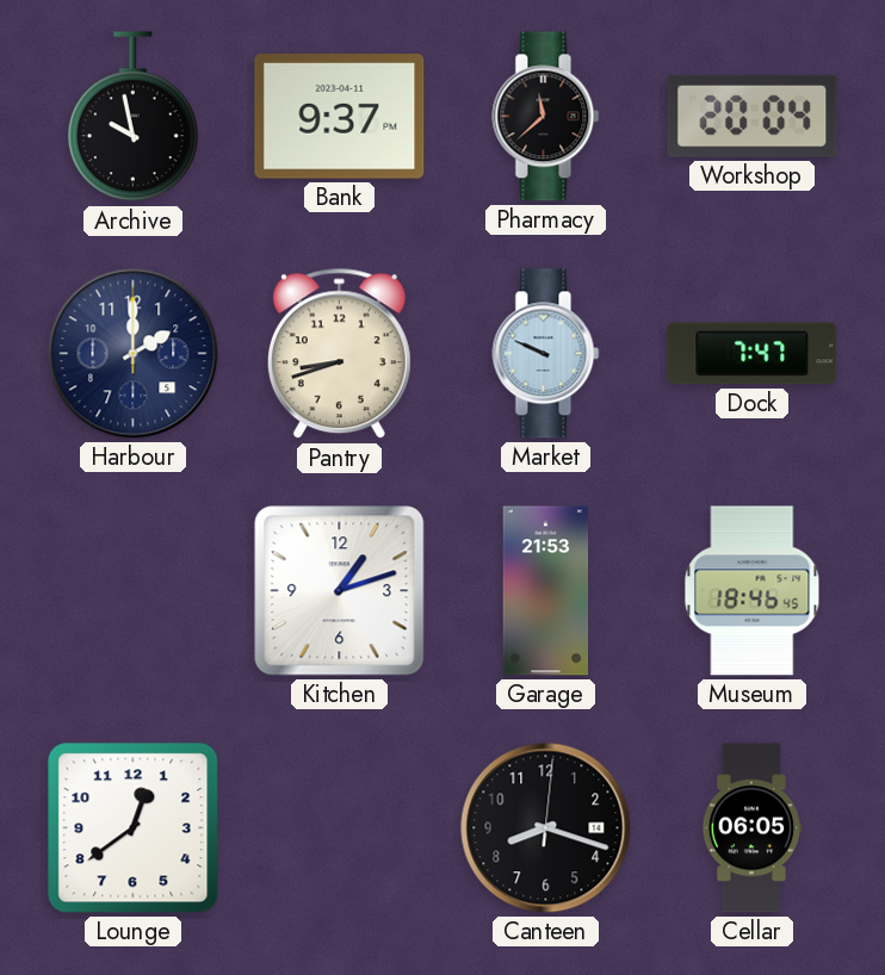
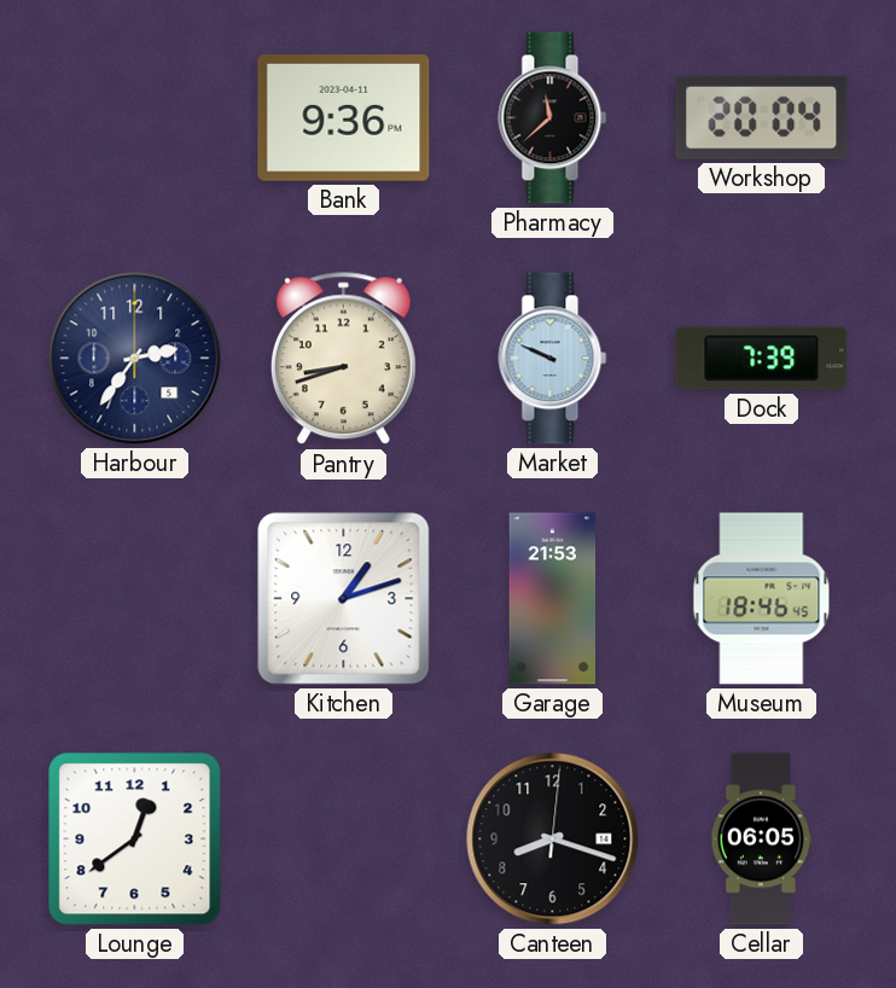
Archive: 9:58 -> none (132, 117)
Bank: 9:37 -> 9:36 (344, 118)
Harbour: 2:00 -> 2:36 (135, 359)
Dock: 7:47 -> 7:39 (762, 359)
